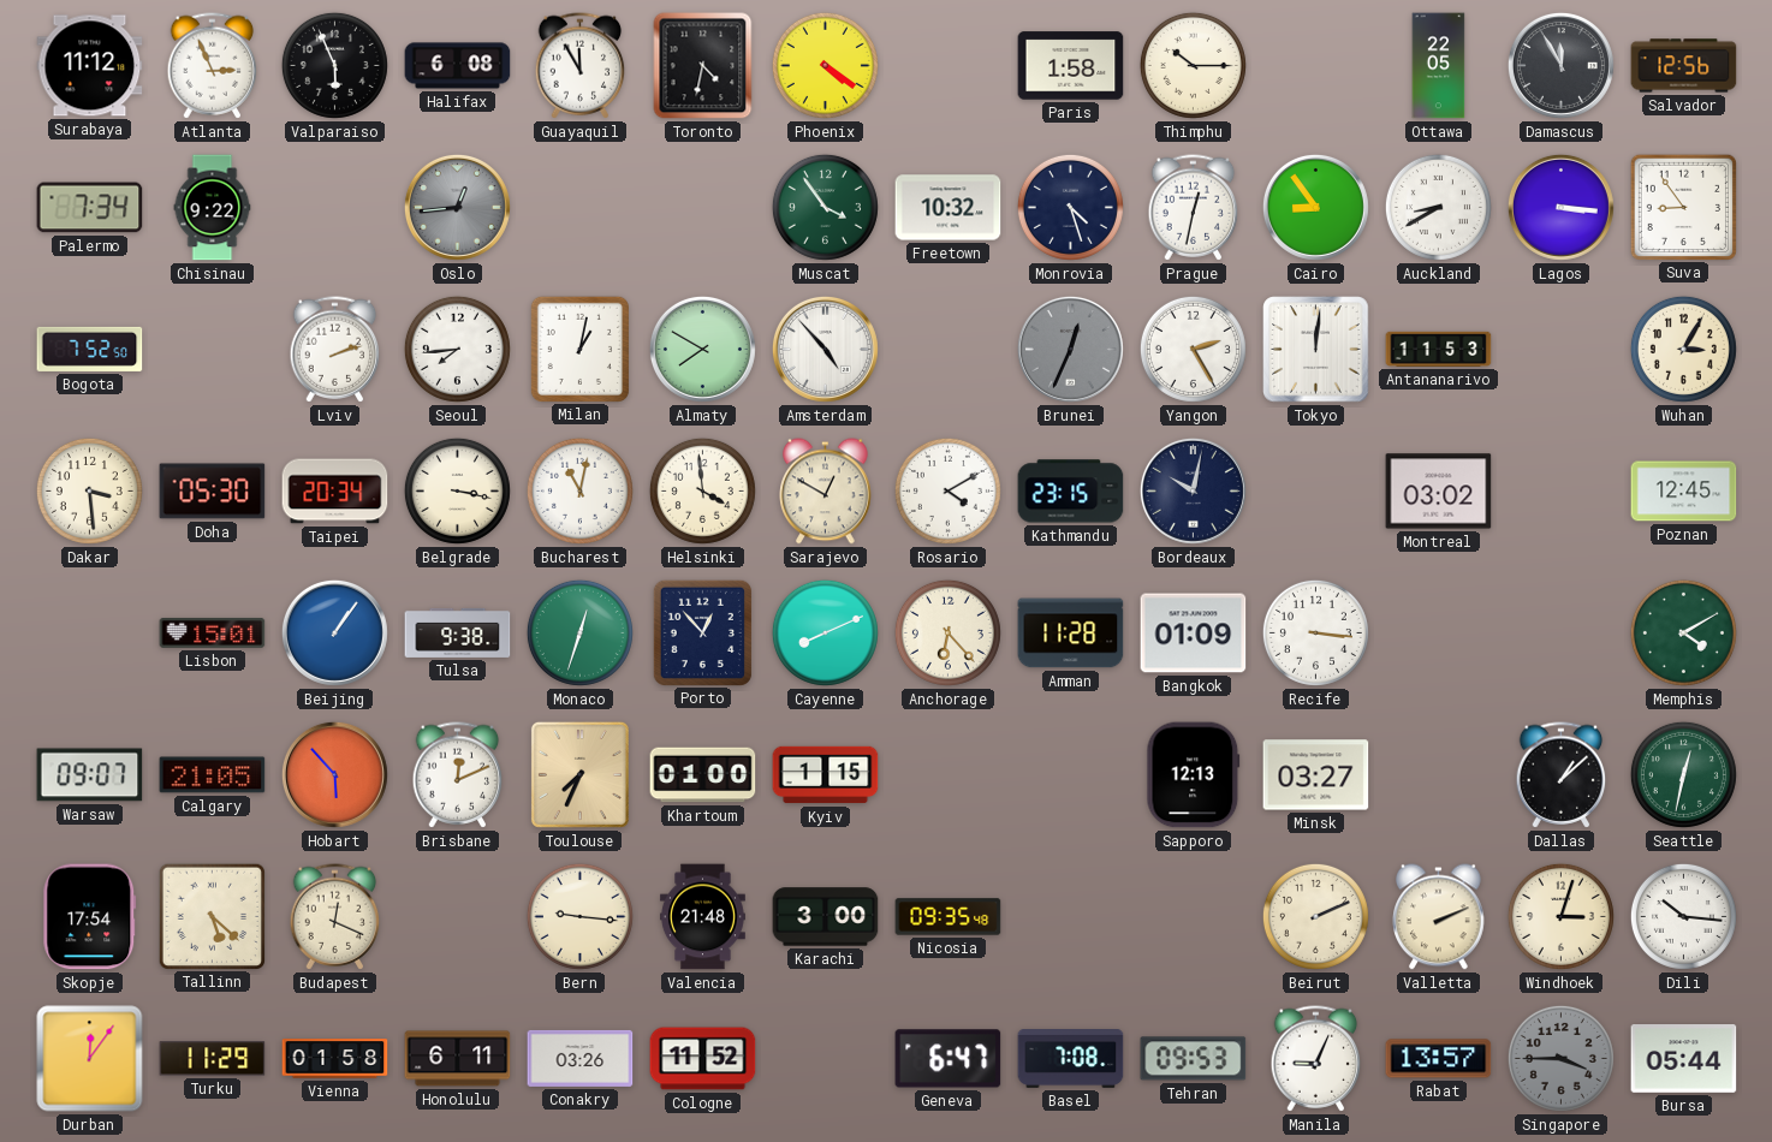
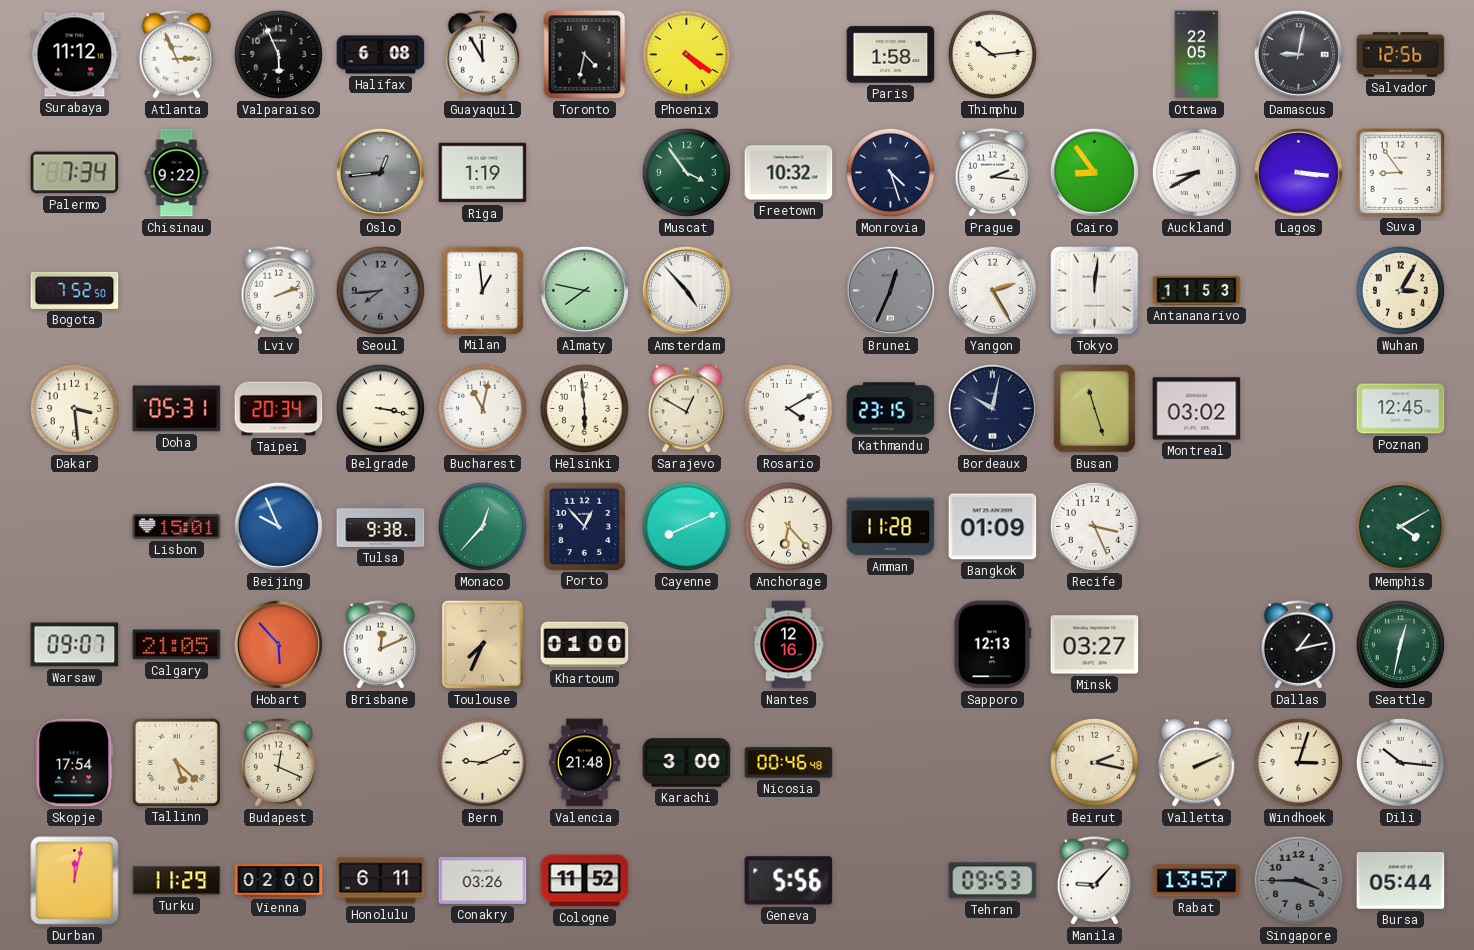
Thimphu: 10:15 -> 10:14 (992, 54)
Damascus: 11:55 -> 9:02 (1298, 54)
Riga: none -> 1:19 (483, 173)
Prague: 12:32 -> 2:16 (993, 173)
Seoul dial: white -> grey (380, 290)
Milan: 1:02 -> 12:59 (482, 290)
Almaty: 7:50 -> 7:47 (584, 290)
Doha: 05:30 -> 05:31 (177, 409)
Helsinki: 3:59 -> 5:59 (584, 408)
Busan: none -> 11:27 (1095, 409)
Beijing: 1:06 -> 9:56 (278, 526)
Monaco: 12:33 -> 12:37 (482, 526)
Recife: 3:16 -> 3:26 (1094, 526)
Kyiv: 1:15 -> none (826, 775)
Nantes: none -> 12:16 (789, 645)
Dallas: 1:08 -> 1:13 (1299, 645)
Bern: 9:16 -> 9:11 (482, 762)
Nicosia: 09:35 -> 00:46 (789, 763)
Beirut: 2:11 -> 2:17 (1094, 762)
Durban: 12:06 -> 12:02 (75, 881)
Vienna: 01:58 -> 02:00 (279, 881)
Geneva: 6:47 -> 5:56 (789, 881)
Basel: 7:08 -> none (1071, 1059)
Manila: 9:04 -> 9:07 (1095, 881)
